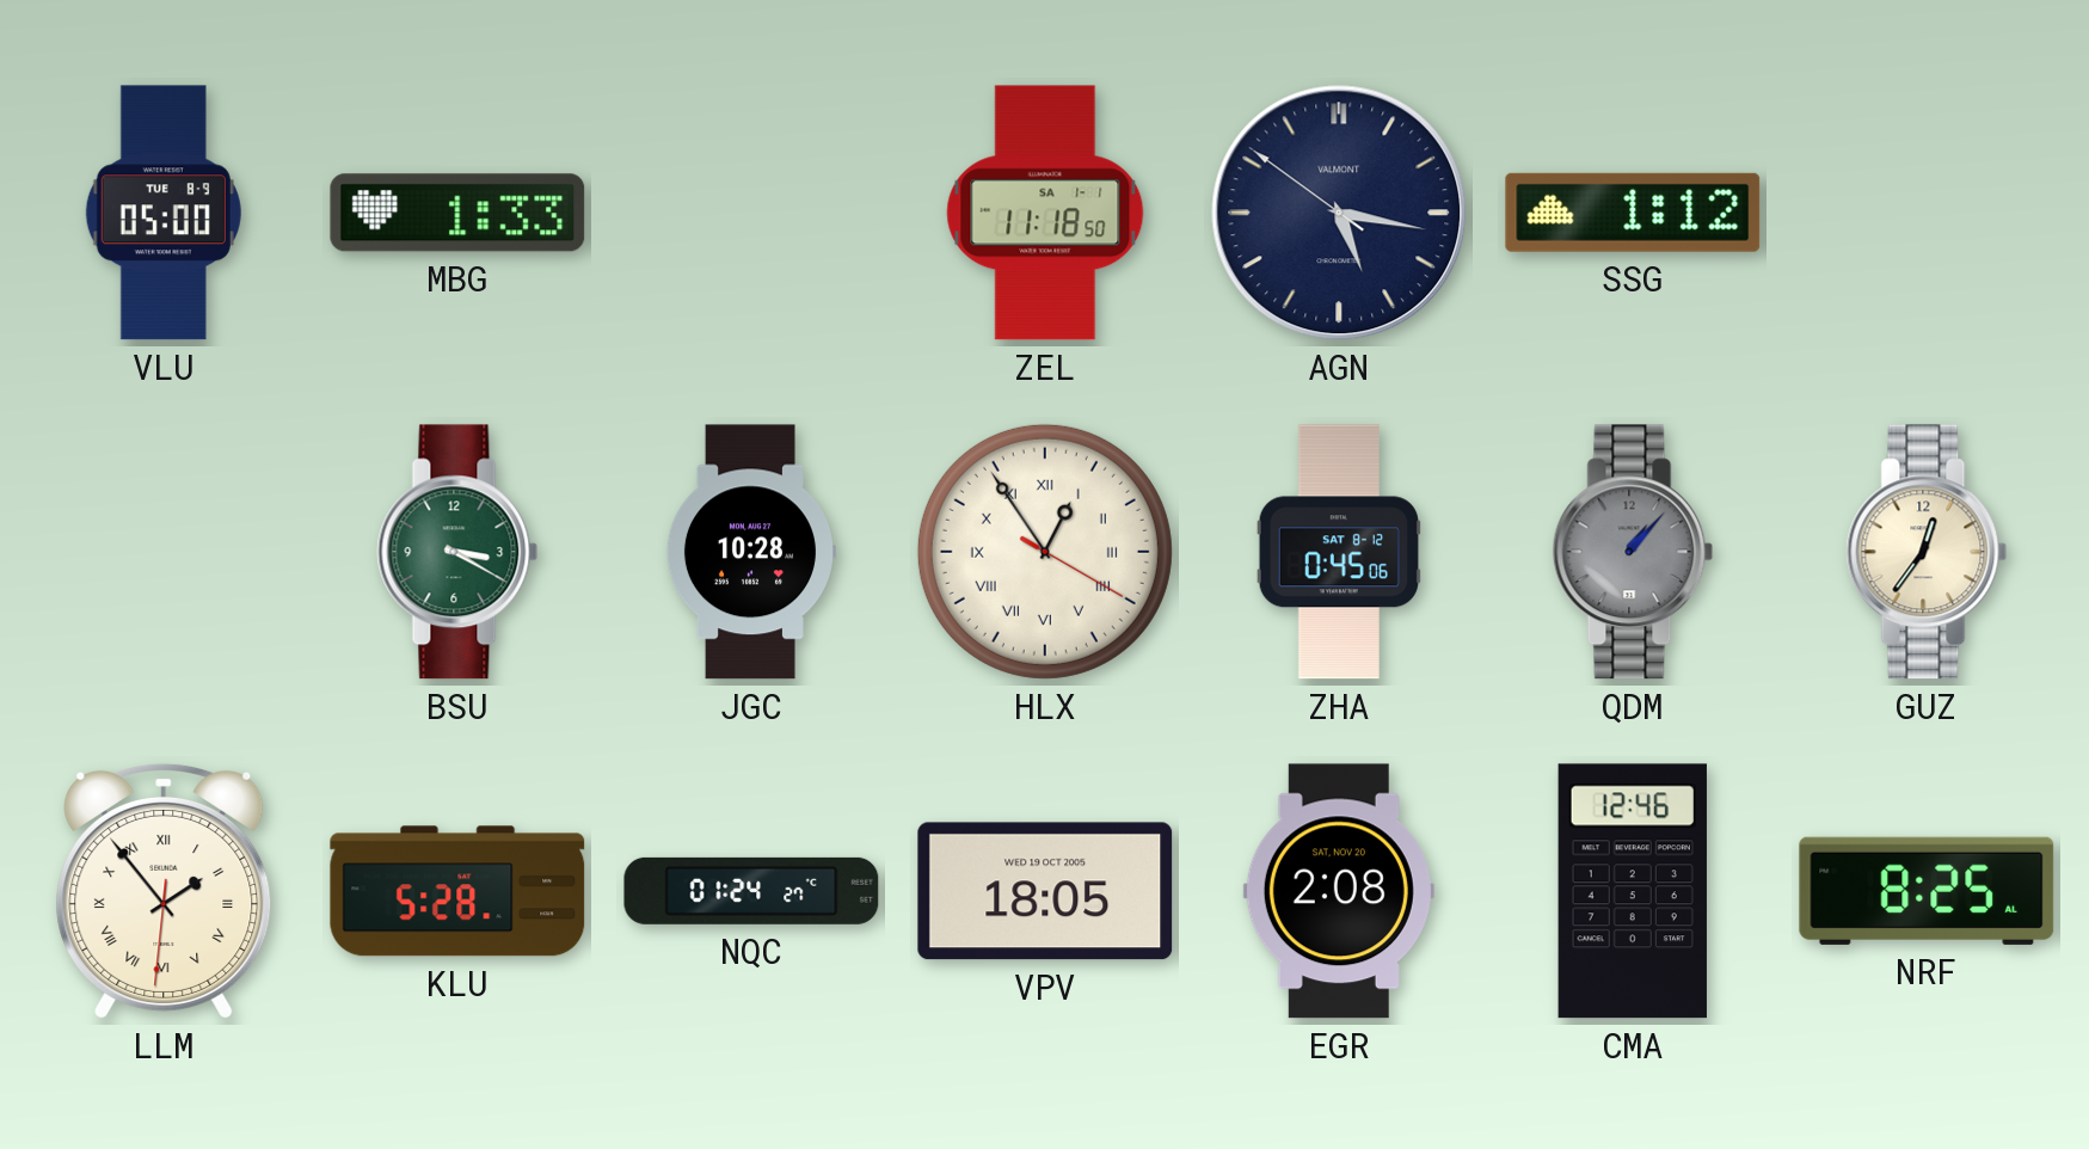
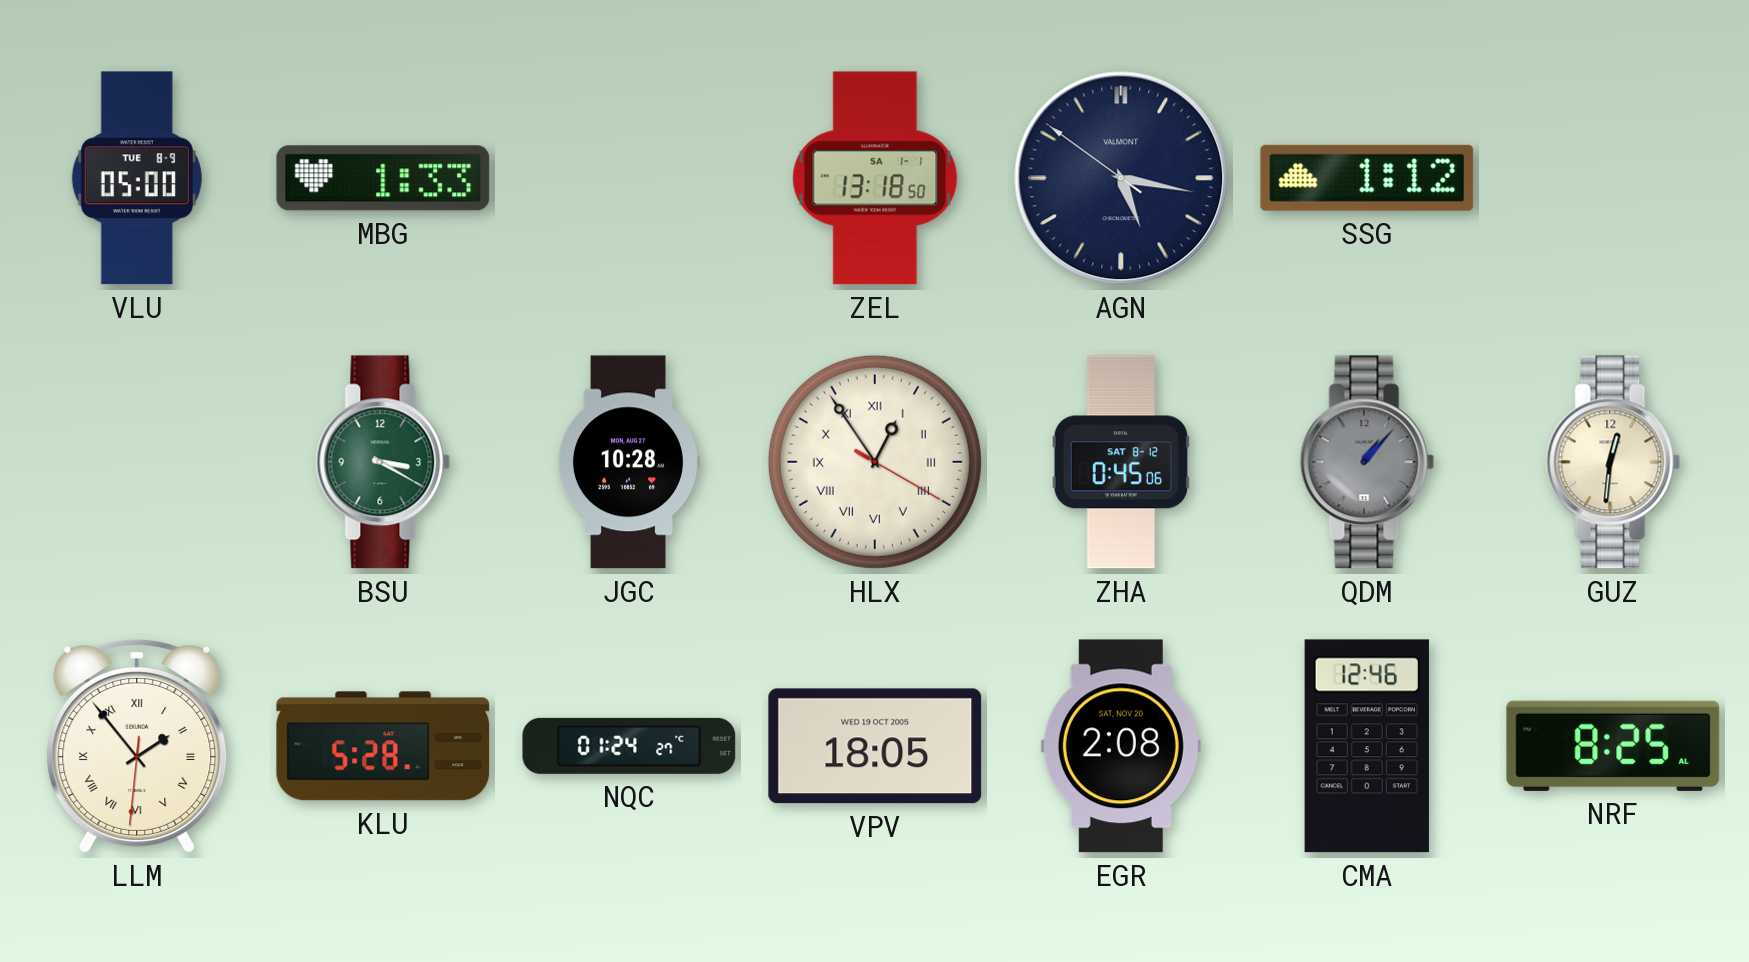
ZEL: 11:18 -> 13:18 (875, 178)
GUZ: 12:36 -> 12:31 (1613, 462)
